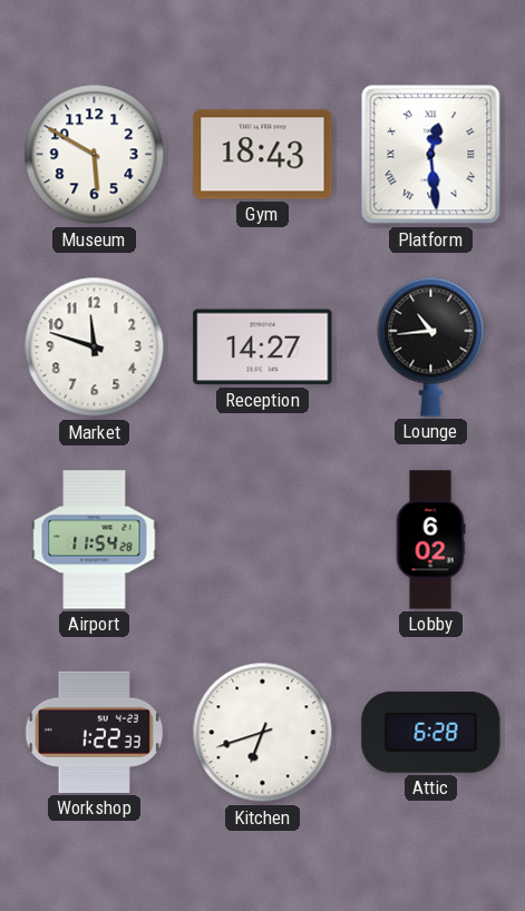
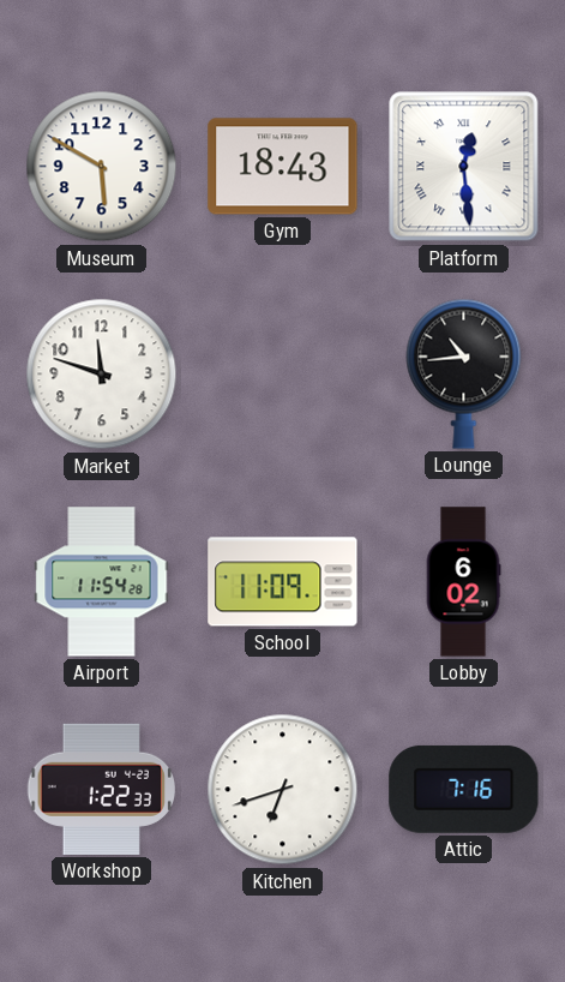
Reception: 14:27 -> none (263, 347)
School: none -> 11:09 (283, 582)
Attic: 6:28 -> 7:16 (464, 789)
